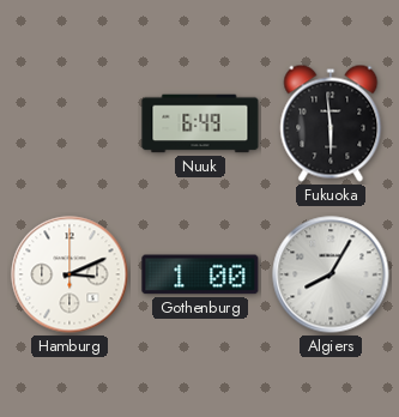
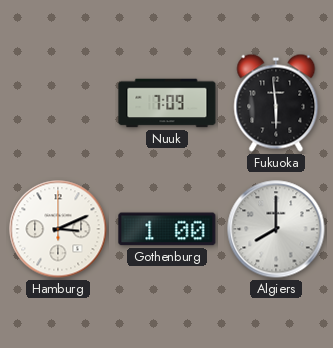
Nuuk: 6:49 -> 7:09 (167, 103)
Algiers: 8:05 -> 8:00 (276, 229)
